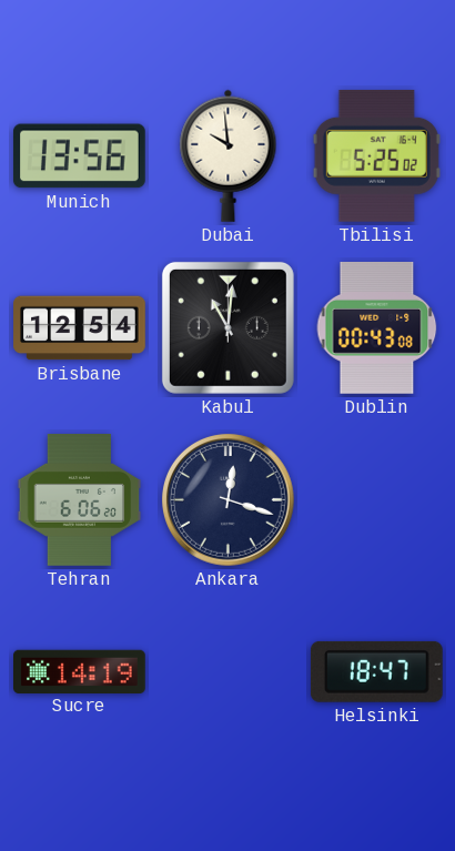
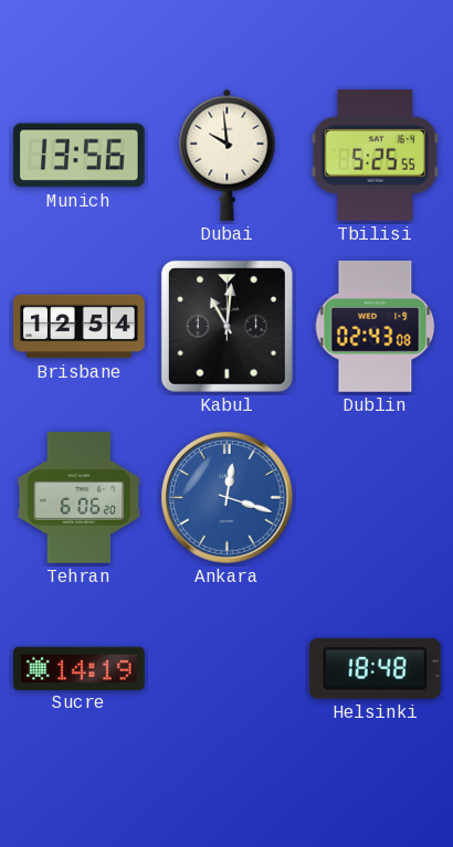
Tbilisi: 5:25:02 -> 5:25:55 (375, 155)
Dublin: 00:43 -> 02:43 (376, 326)
Ankara dial: navy -> blue (227, 497)
Helsinki: 18:47 -> 18:48 (375, 668)
